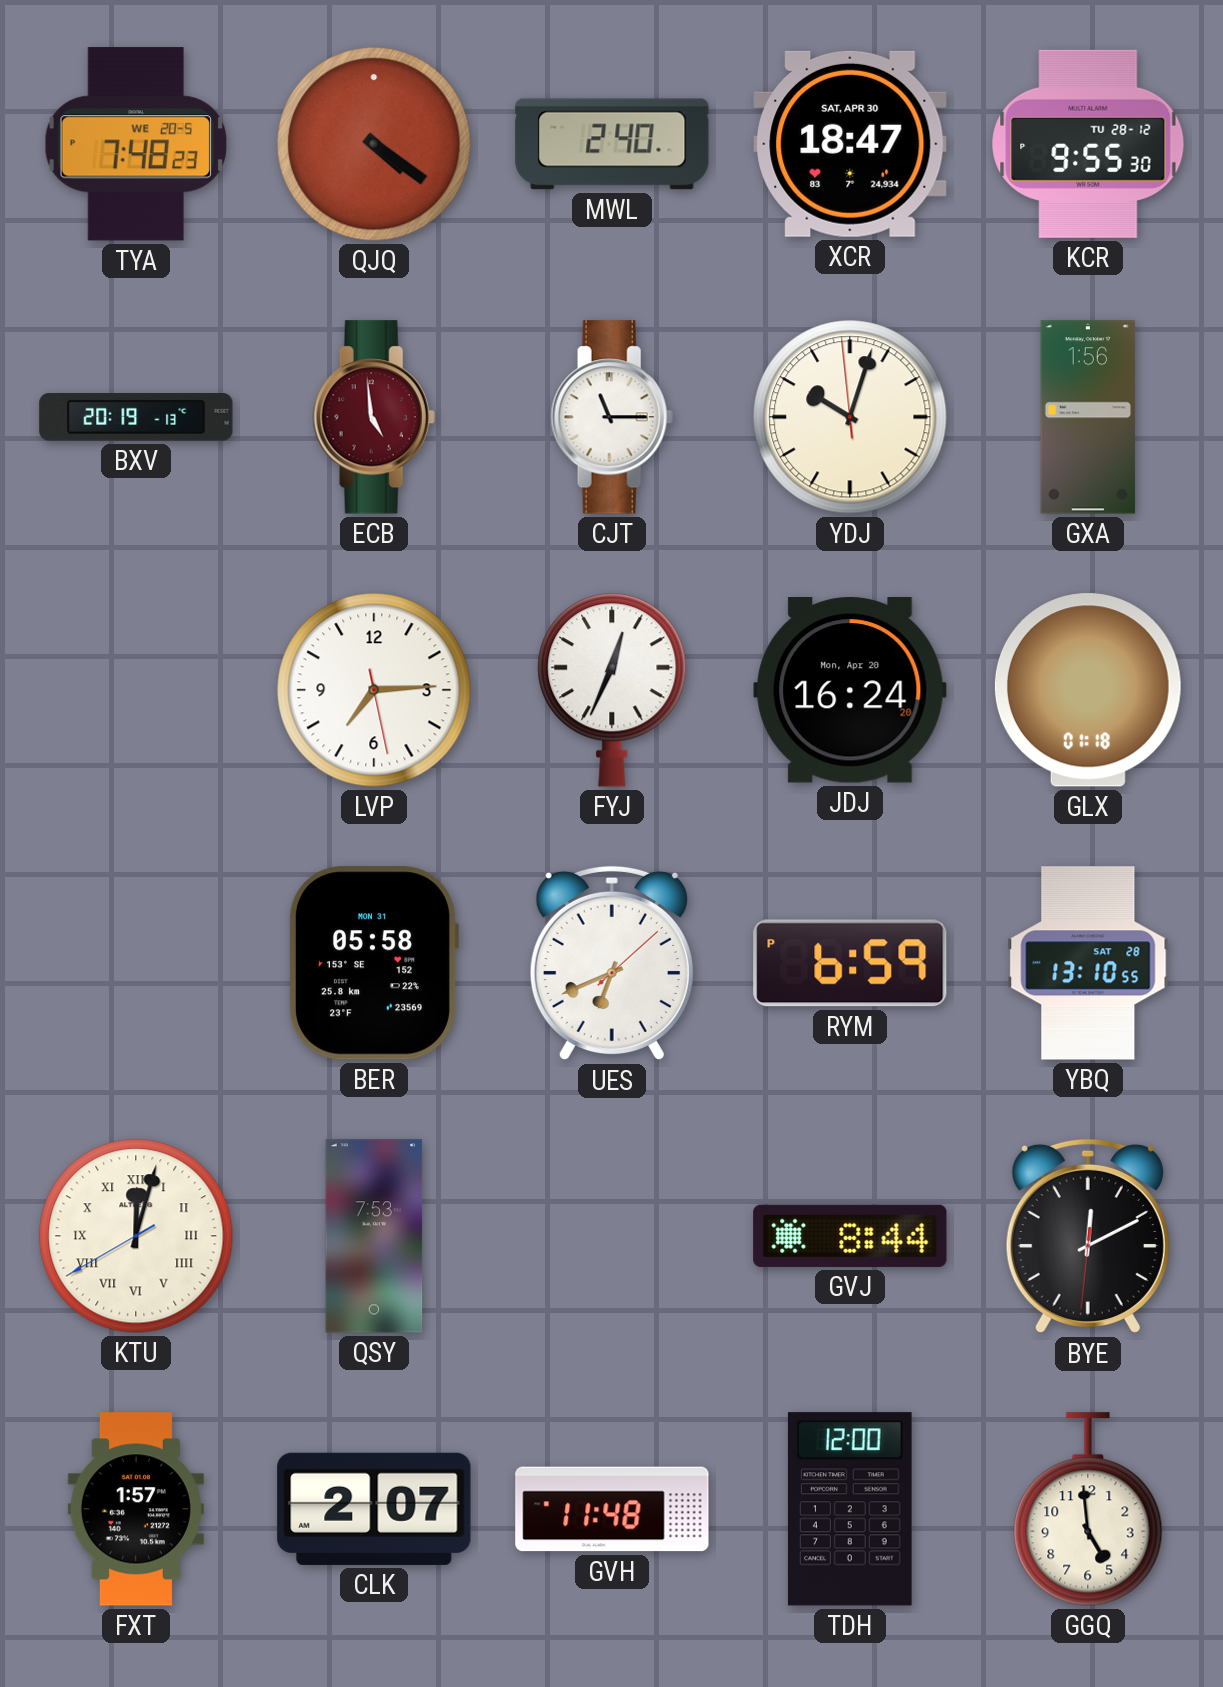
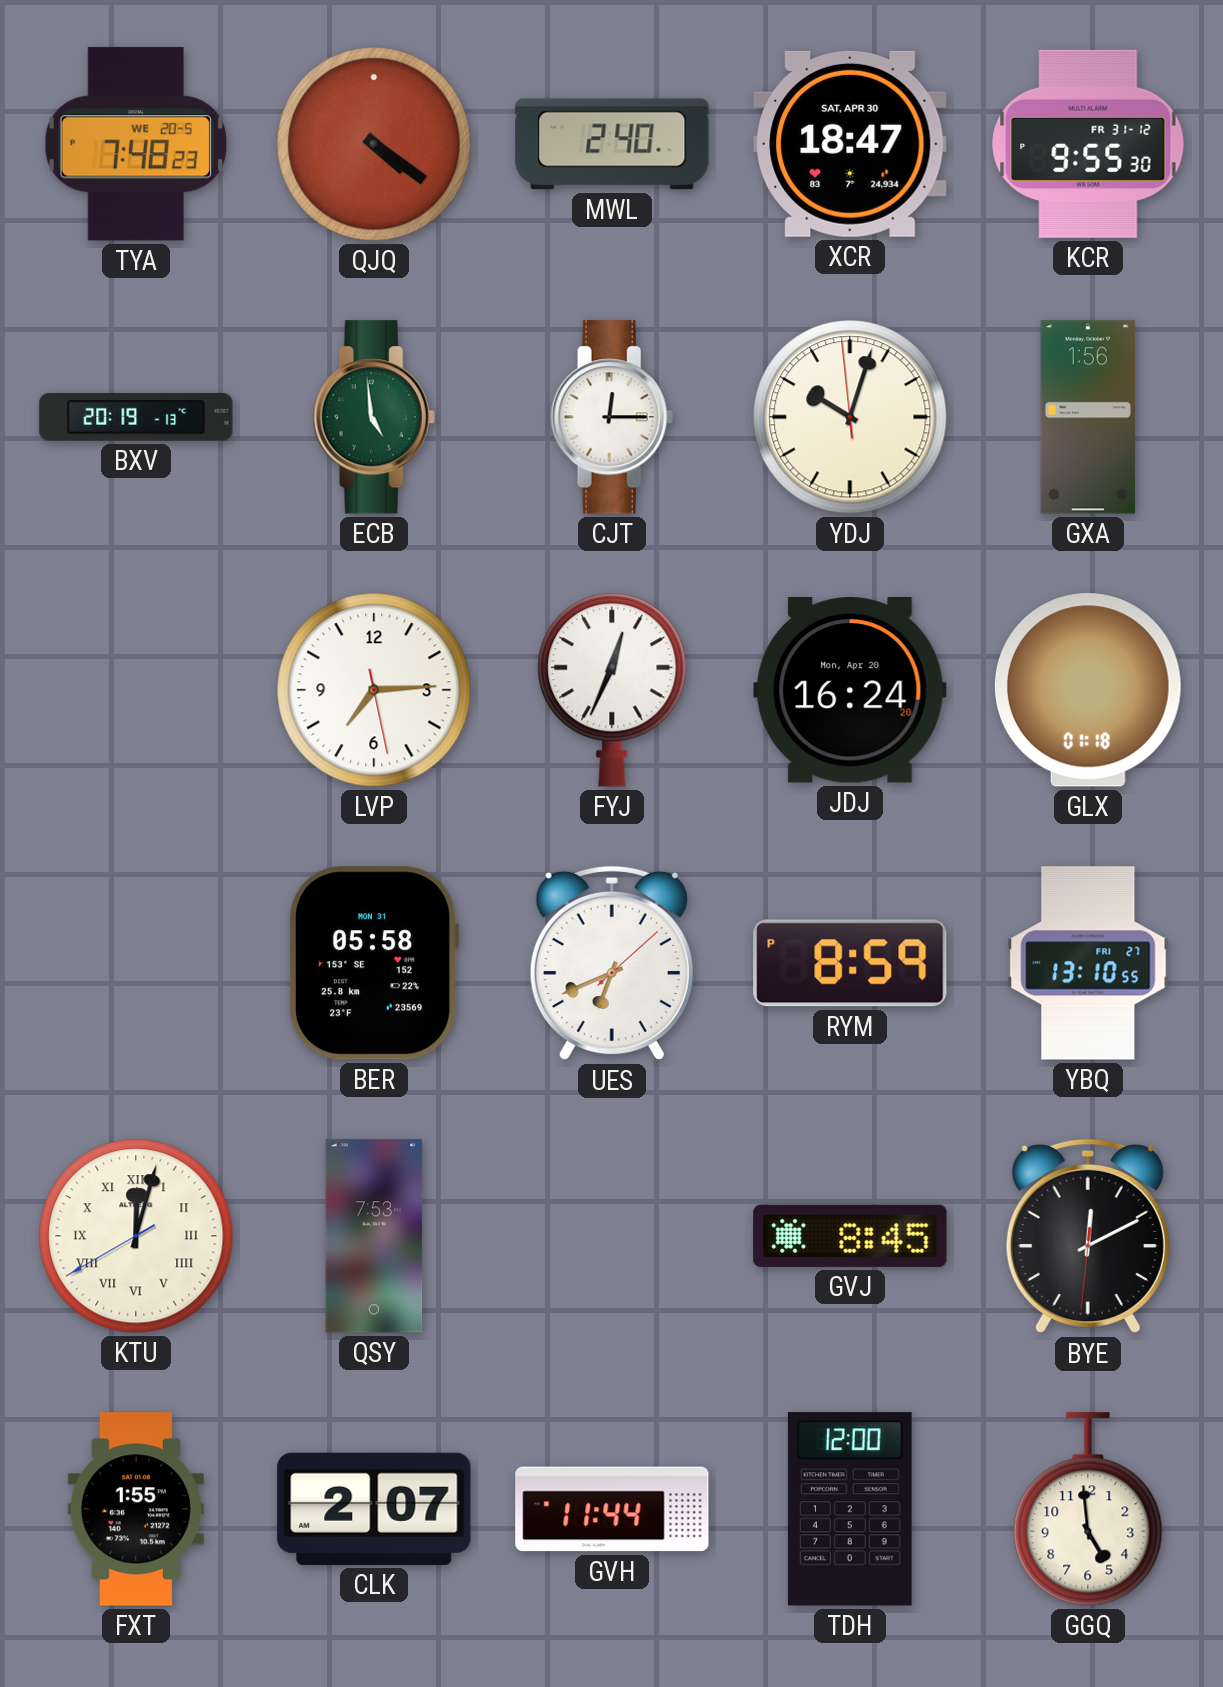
KCR date: TU 28-12 -> FR 31-12 (1088, 144)
ECB dial: burgundy -> green (374, 417)
CJT: 11:15 -> 12:15 (612, 417)
RYM: 6:59 -> 8:59 (850, 963)
YBQ date: SAT 28 -> FRI 27 (1088, 963)
GVJ: 8:44 -> 8:45 (850, 1236)
FXT: 1:57 -> 1:55 (136, 1509)
GVH: 11:48 -> 11:44 (612, 1509)
